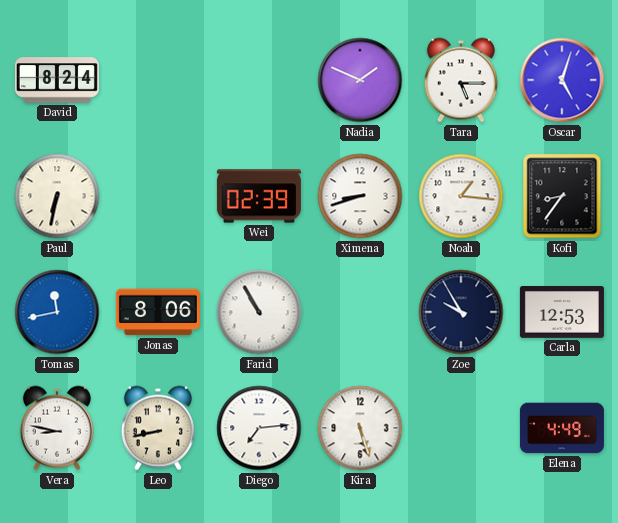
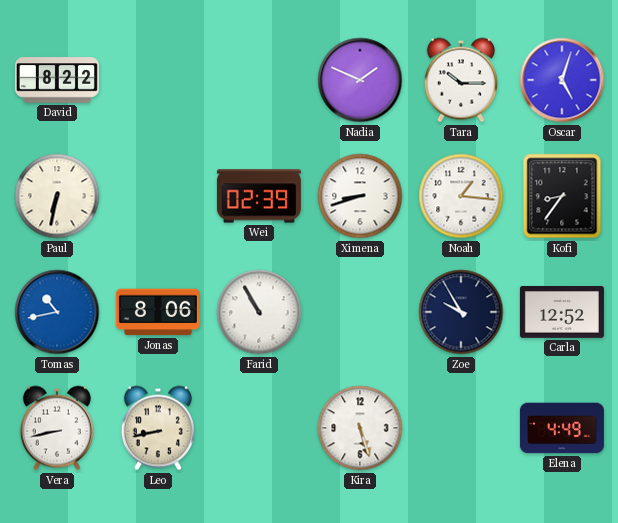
David: 8:24 -> 8:22 (57, 80)
Tara: 5:15 -> 10:15 (461, 80)
Tomas: 11:43 -> 10:43 (57, 312)
Carla: 12:53 -> 12:52 (562, 312)
Vera: 8:47 -> 8:43 (57, 428)
Diego: 7:14 -> none (259, 428)
